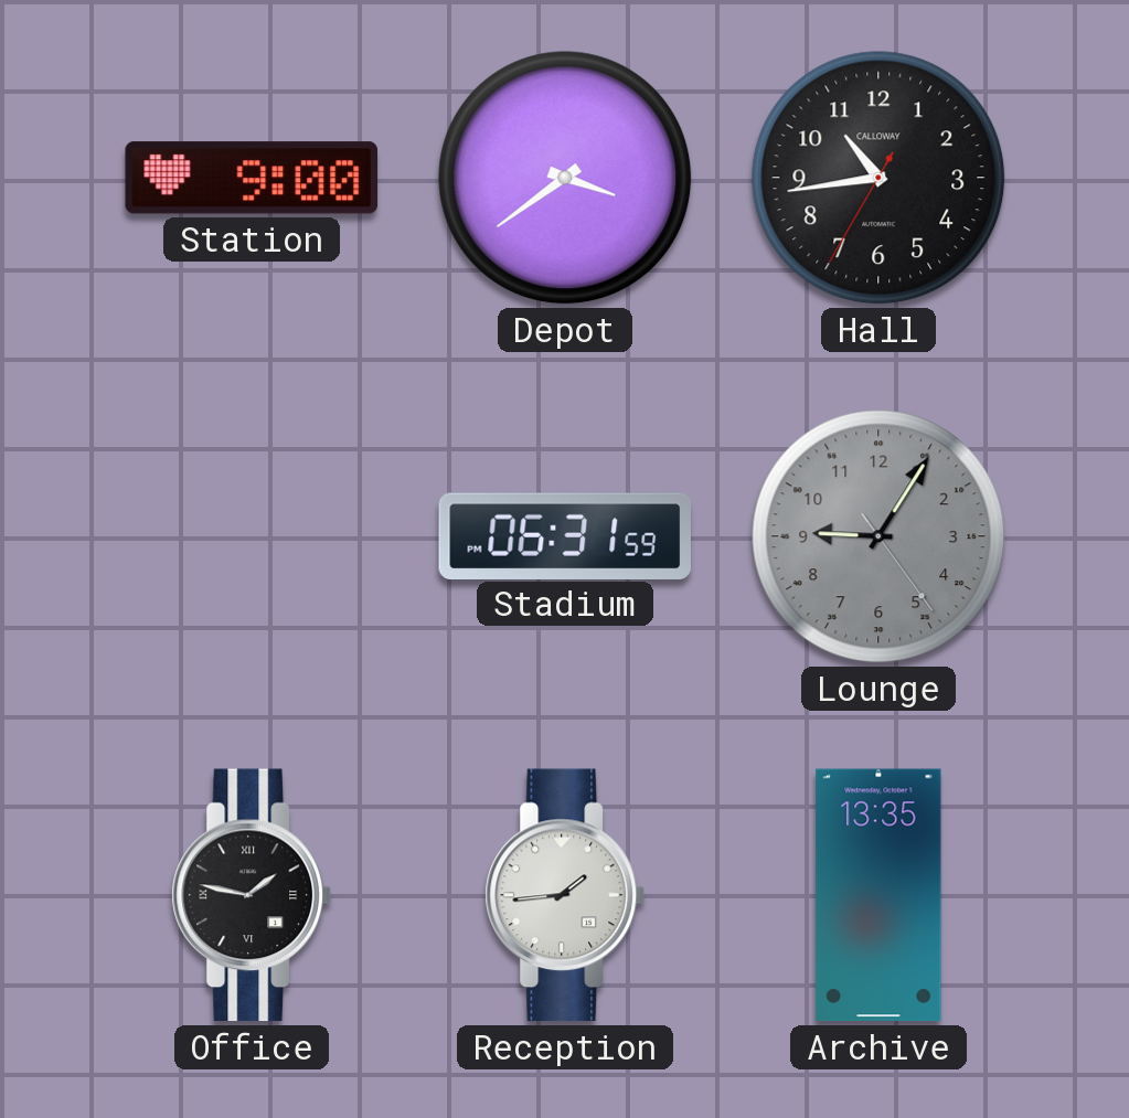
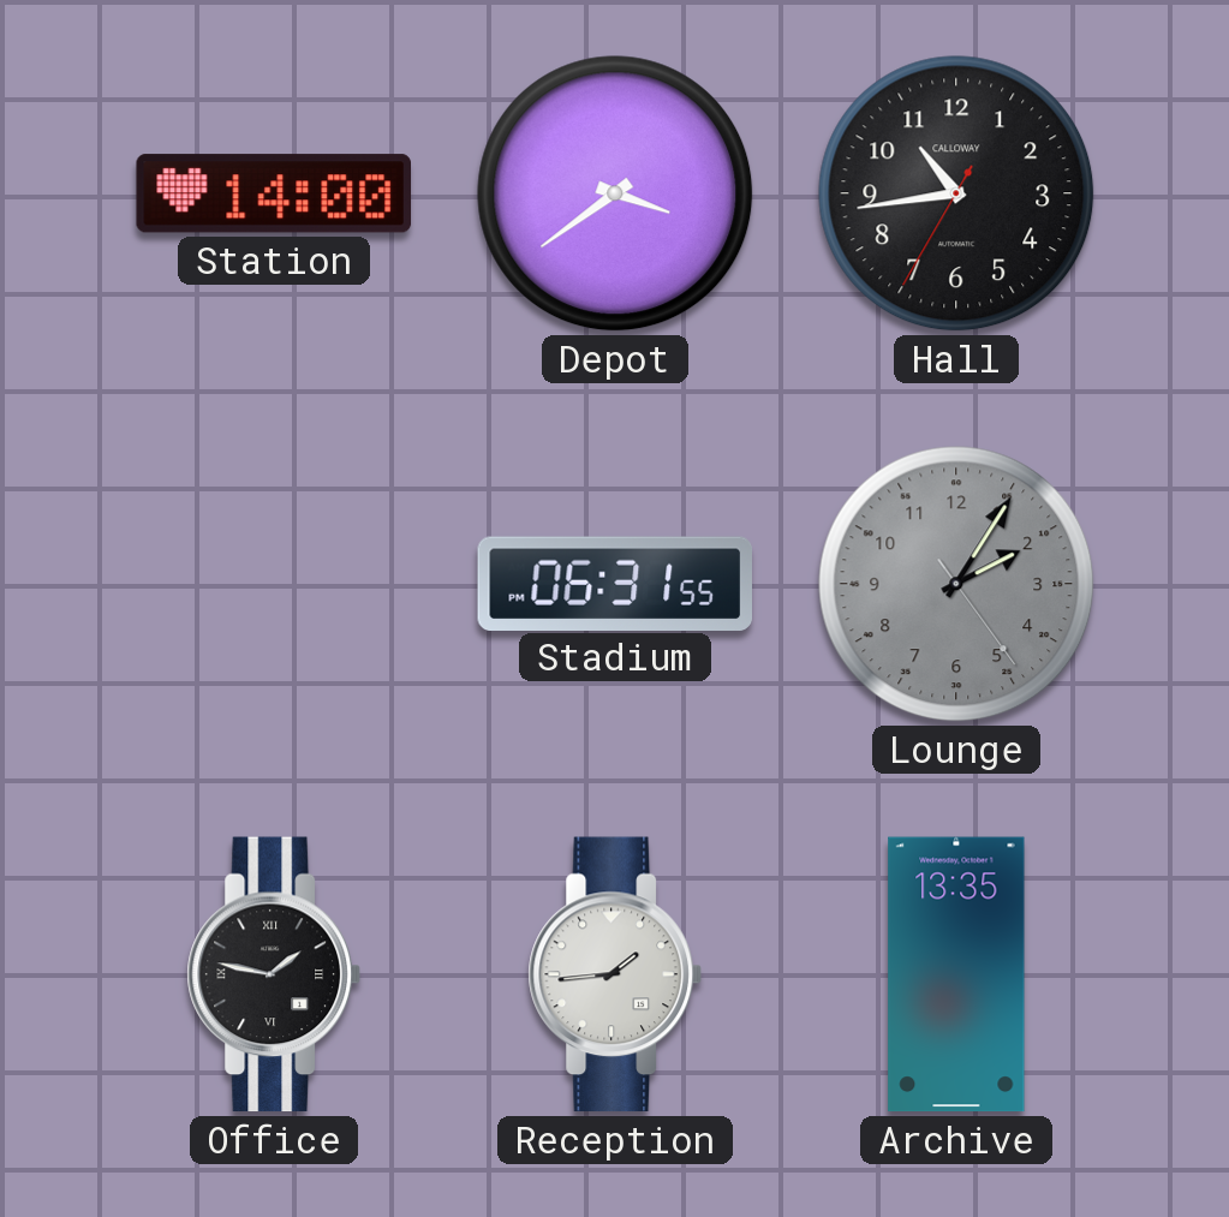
Station: 9:00 -> 14:00 (273, 193)
Stadium: 06:31:59 PM -> 06:31:55 PM (614, 583)
Lounge: 9:05 -> 2:05 (956, 584)
